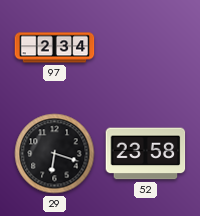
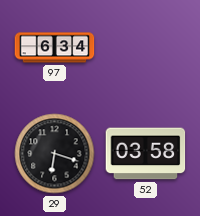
97: 2:34 -> 6:34 (55, 48)
52: 23:58 -> 03:58 (146, 154)
